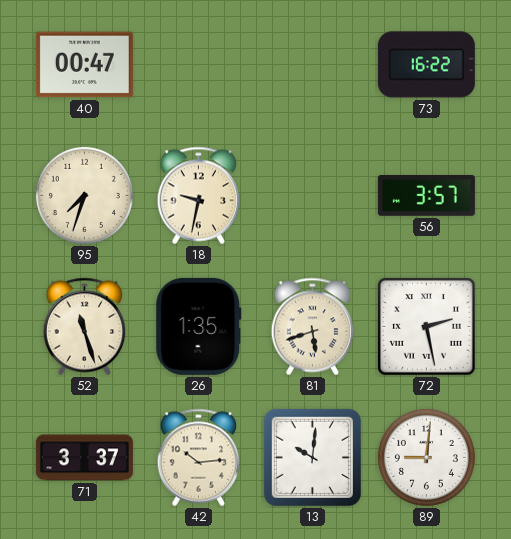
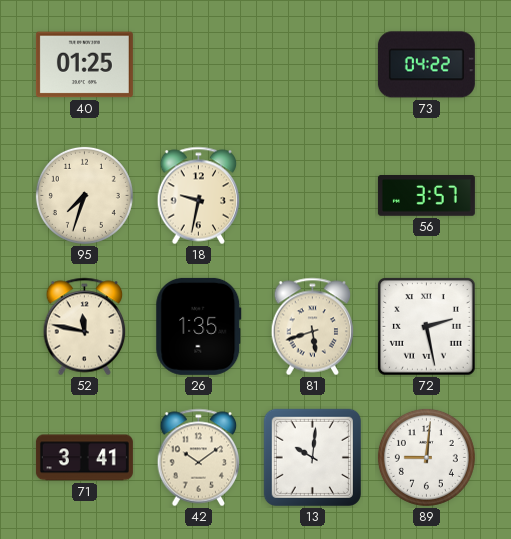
40: 00:47 -> 01:25 (84, 65)
73: 16:22 -> 04:22 (426, 65)
52: 11:27 -> 11:47 (85, 327)
71: 3:37 -> 3:41 (84, 458)
42: 10:14 -> 10:09 (199, 458)
